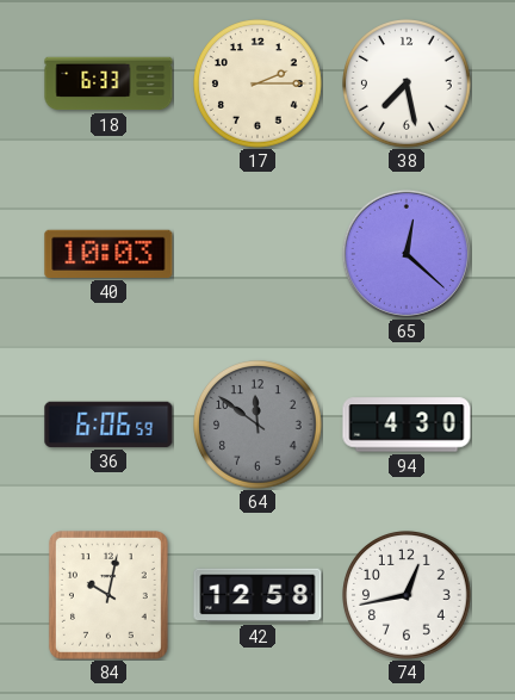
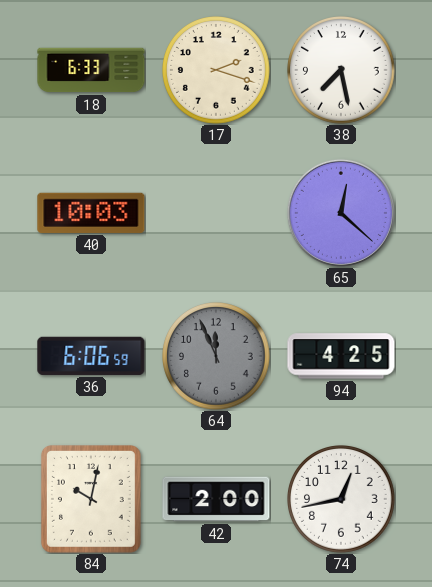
17: 2:15 -> 2:18 (217, 71)
64: 11:51 -> 11:56 (217, 357)
94: 4:30 -> 4:25 (341, 356)
42: 12:58 -> 2:00 (216, 499)
